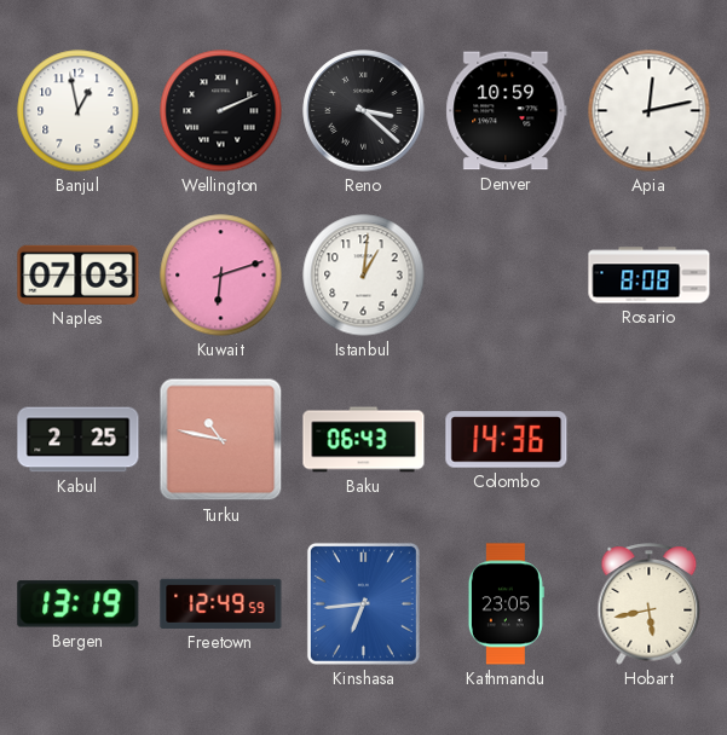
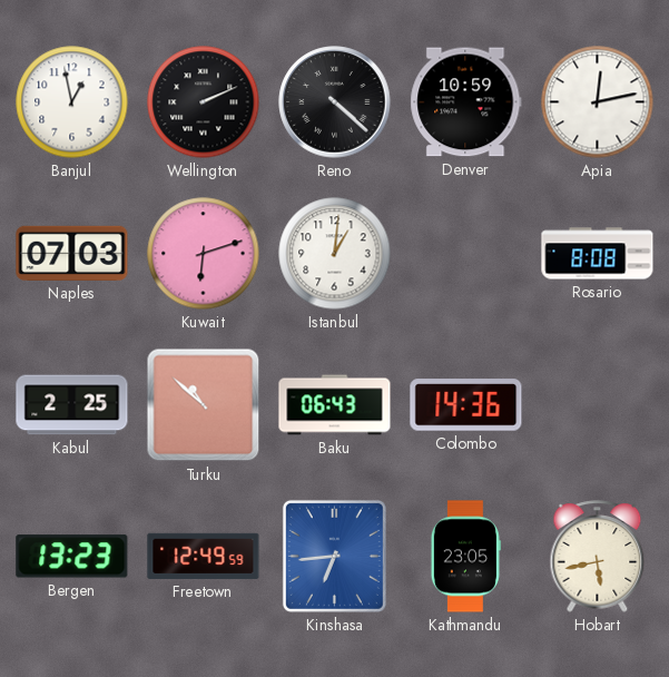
Reno: 3:22 -> 4:22 (335, 102)
Turku: 10:47 -> 10:52 (204, 405)
Bergen: 13:19 -> 13:23 (72, 557)
